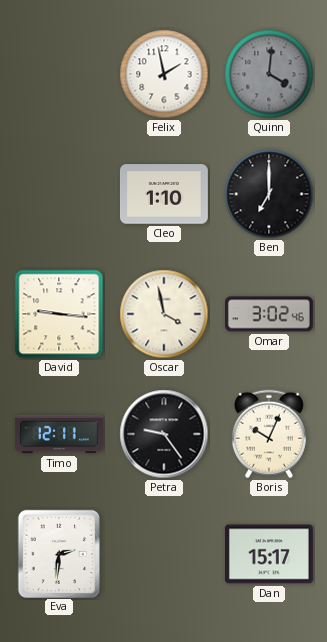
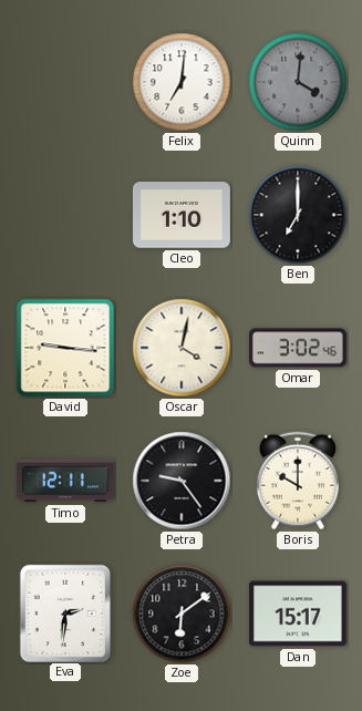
Felix: 1:58 -> 7:01 (182, 82)
Oscar: 3:58 -> 4:02 (182, 348)
Boris: 10:04 -> 10:00 (298, 481)
Zoe: none -> 6:09 (182, 614)
